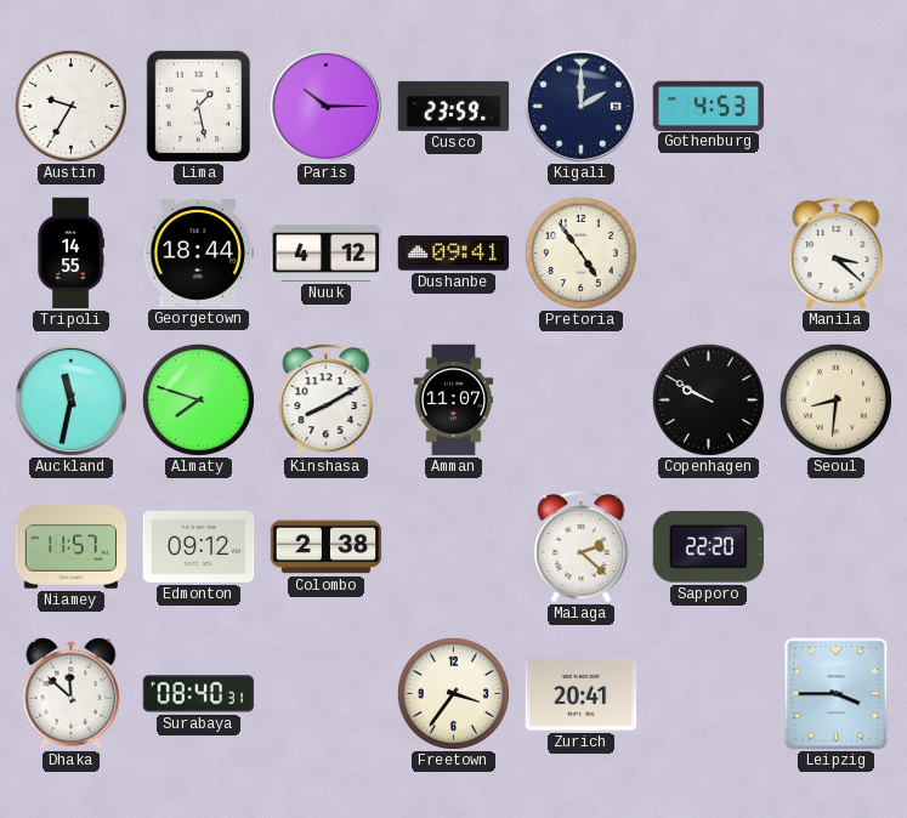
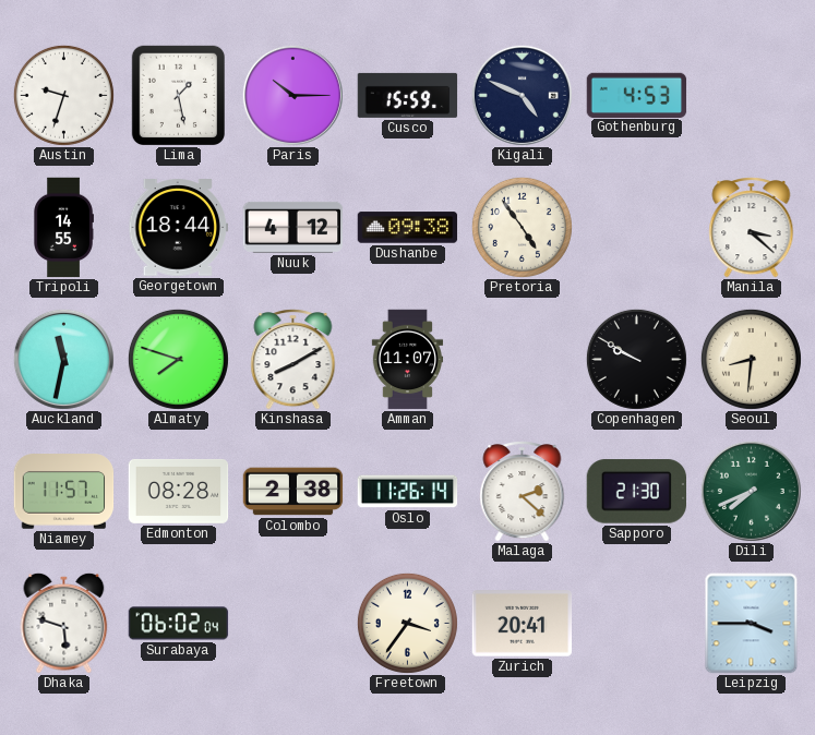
Austin: 9:35 -> 9:33 (63, 95)
Cusco: 23:59 -> 15:59 (408, 95)
Kigali: 2:00 -> 4:49 (522, 95)
Dushanbe: 09:41 -> 09:38 (408, 228)
Edmonton: 09:12 -> 08:28 (179, 491)
Oslo: none -> 11:26 (408, 492)
Sapporo: 22:20 -> 21:30 (636, 492)
Dili: none -> 7:41 (751, 491)
Dhaka: 11:52 -> 5:48 (64, 623)
Surabaya: 08:40 -> 06:02 (179, 624)
